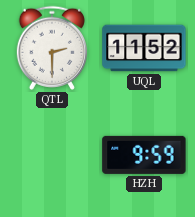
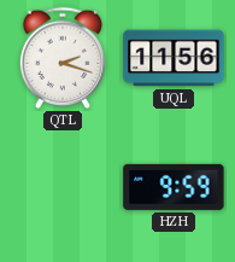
QTL: 2:30 -> 2:18 (63, 58)
UQL: 11:52 -> 11:56 (174, 58)
